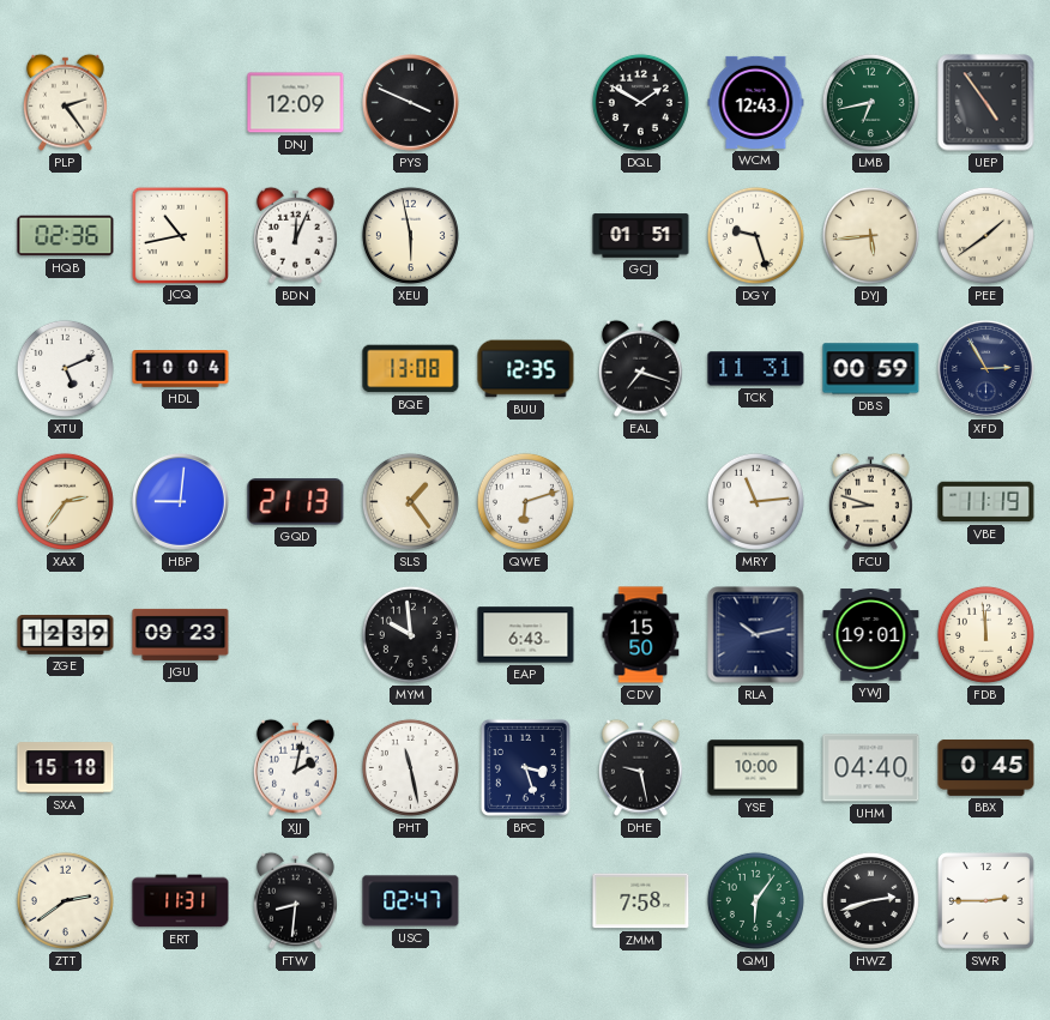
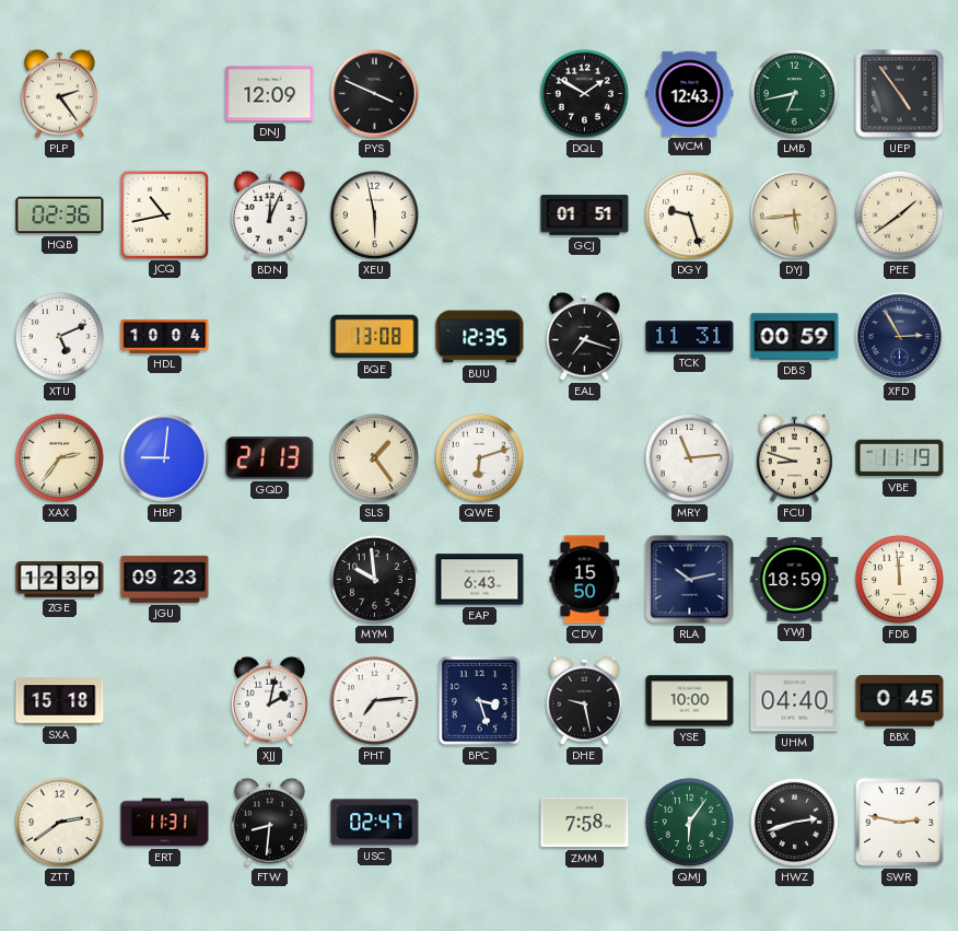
YWJ: 19:01 -> 18:59 (795, 580)
PHT: 11:28 -> 7:14 (374, 700)
SWR: 2:45 -> 2:47 (900, 823)
